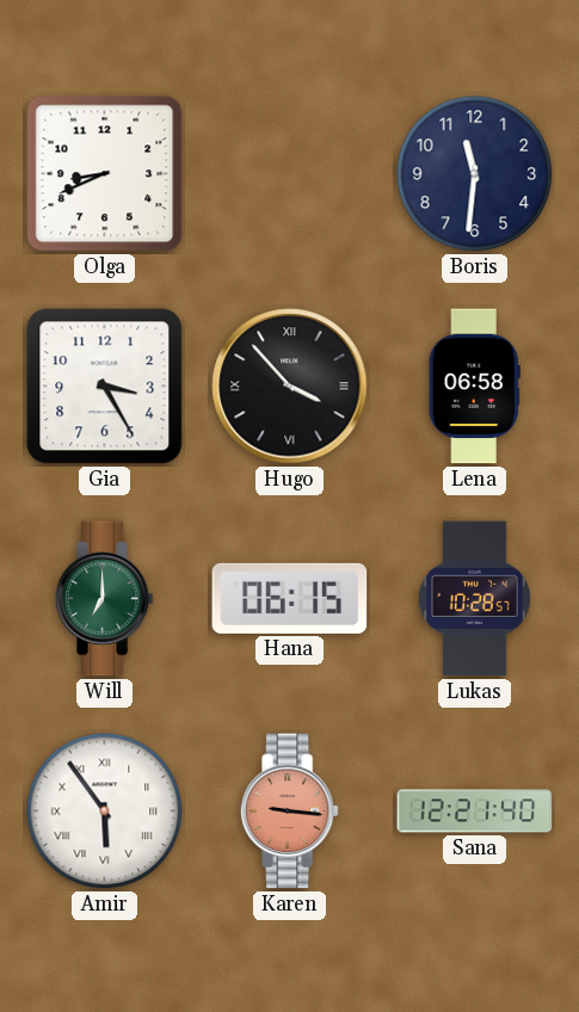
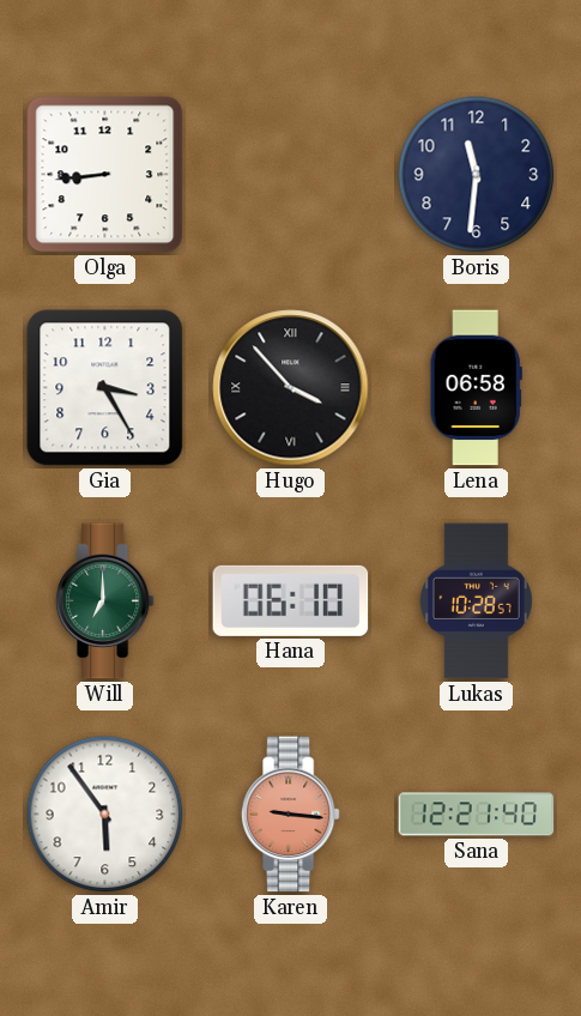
Olga: 8:41 -> 8:44 (105, 175)
Hana: 06:15 -> 06:10 (291, 600)
Amir numerals: Roman -> Arabic (105, 815)
